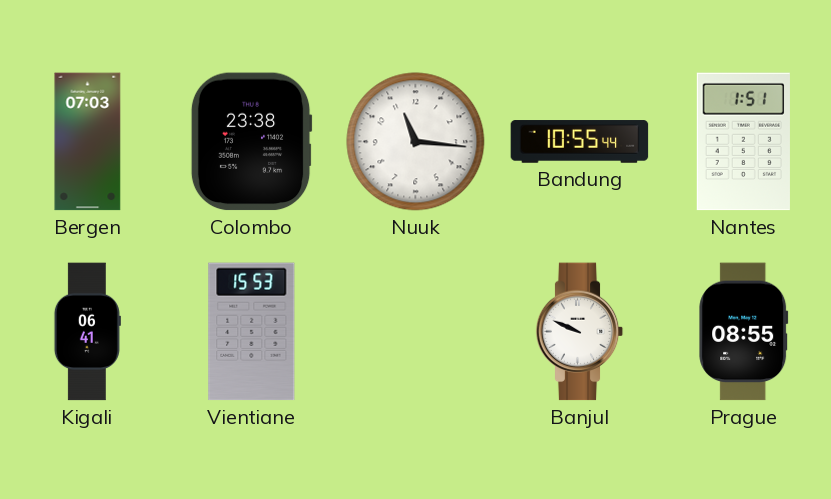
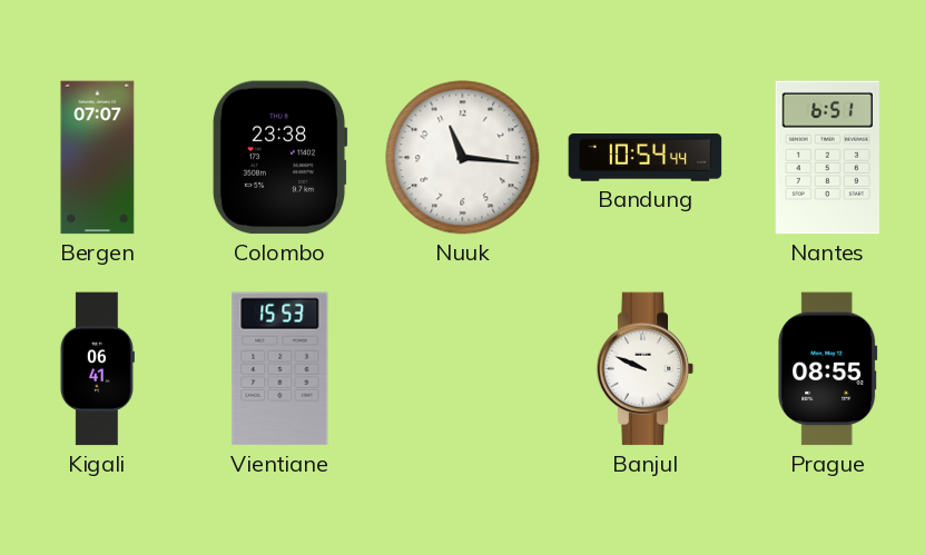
Bergen: 07:03 -> 07:07 (98, 158)
Bandung: 10:55 -> 10:54 (646, 158)
Nantes: 1:51 -> 6:51 (827, 158)
